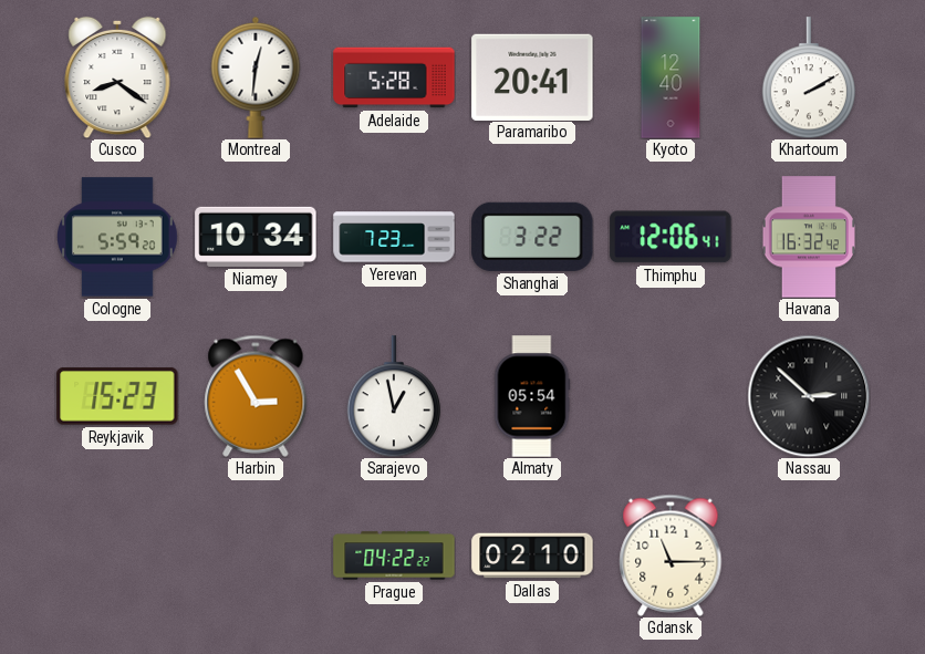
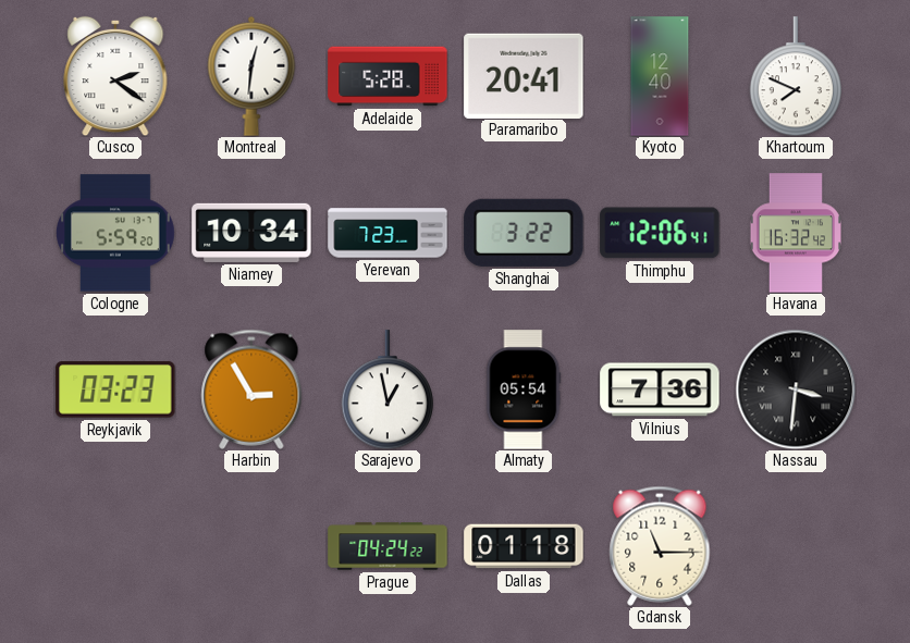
Cusco: 8:21 -> 2:21 (115, 76)
Khartoum: 2:10 -> 7:49 (795, 76)
Reykjavik: 15:23 -> 03:23 (115, 389)
Vilnius: none -> 7:36 (660, 389)
Nassau: 2:52 -> 3:31 (796, 389)
Prague: 04:22 -> 04:24 (388, 546)
Dallas: 02:10 -> 01:18 (524, 546)
